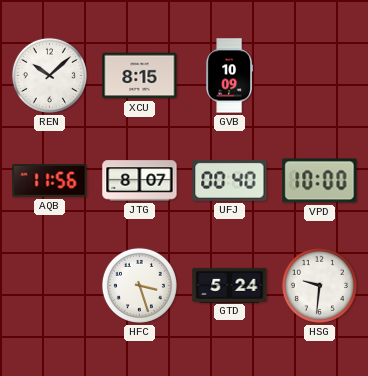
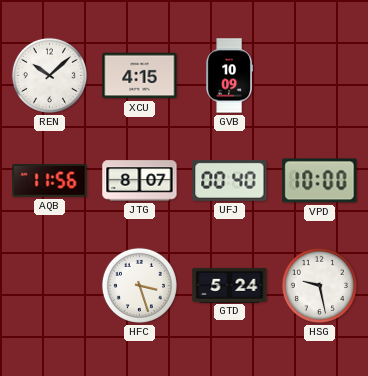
XCU: 8:15 -> 4:15 (140, 76)
HSG: 9:31 -> 9:28 (319, 285)
